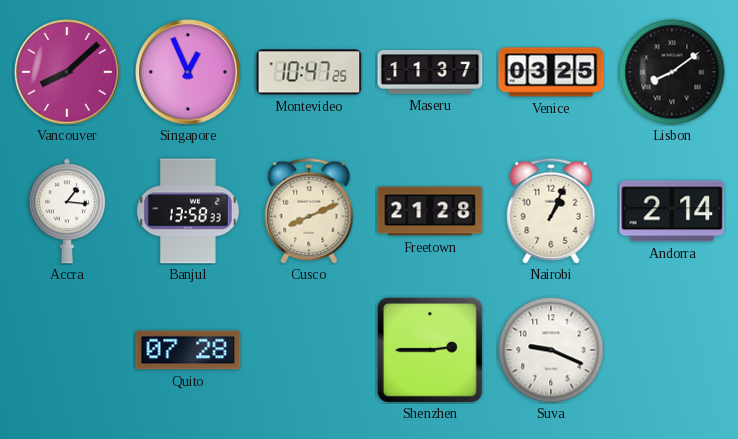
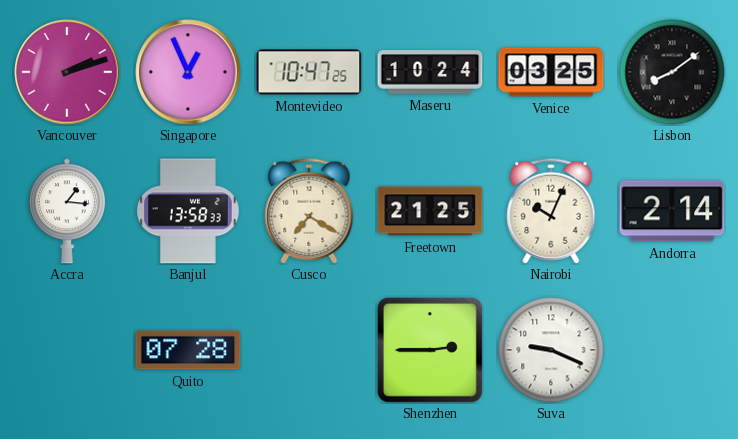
Vancouver: 8:08 -> 2:12 (67, 72)
Maseru: 11:37 -> 10:24 (430, 72)
Cusco: 8:11 -> 7:20 (309, 211)
Freetown: 21:28 -> 21:25 (430, 211)
Nairobi: 1:04 -> 10:04 (551, 211)
